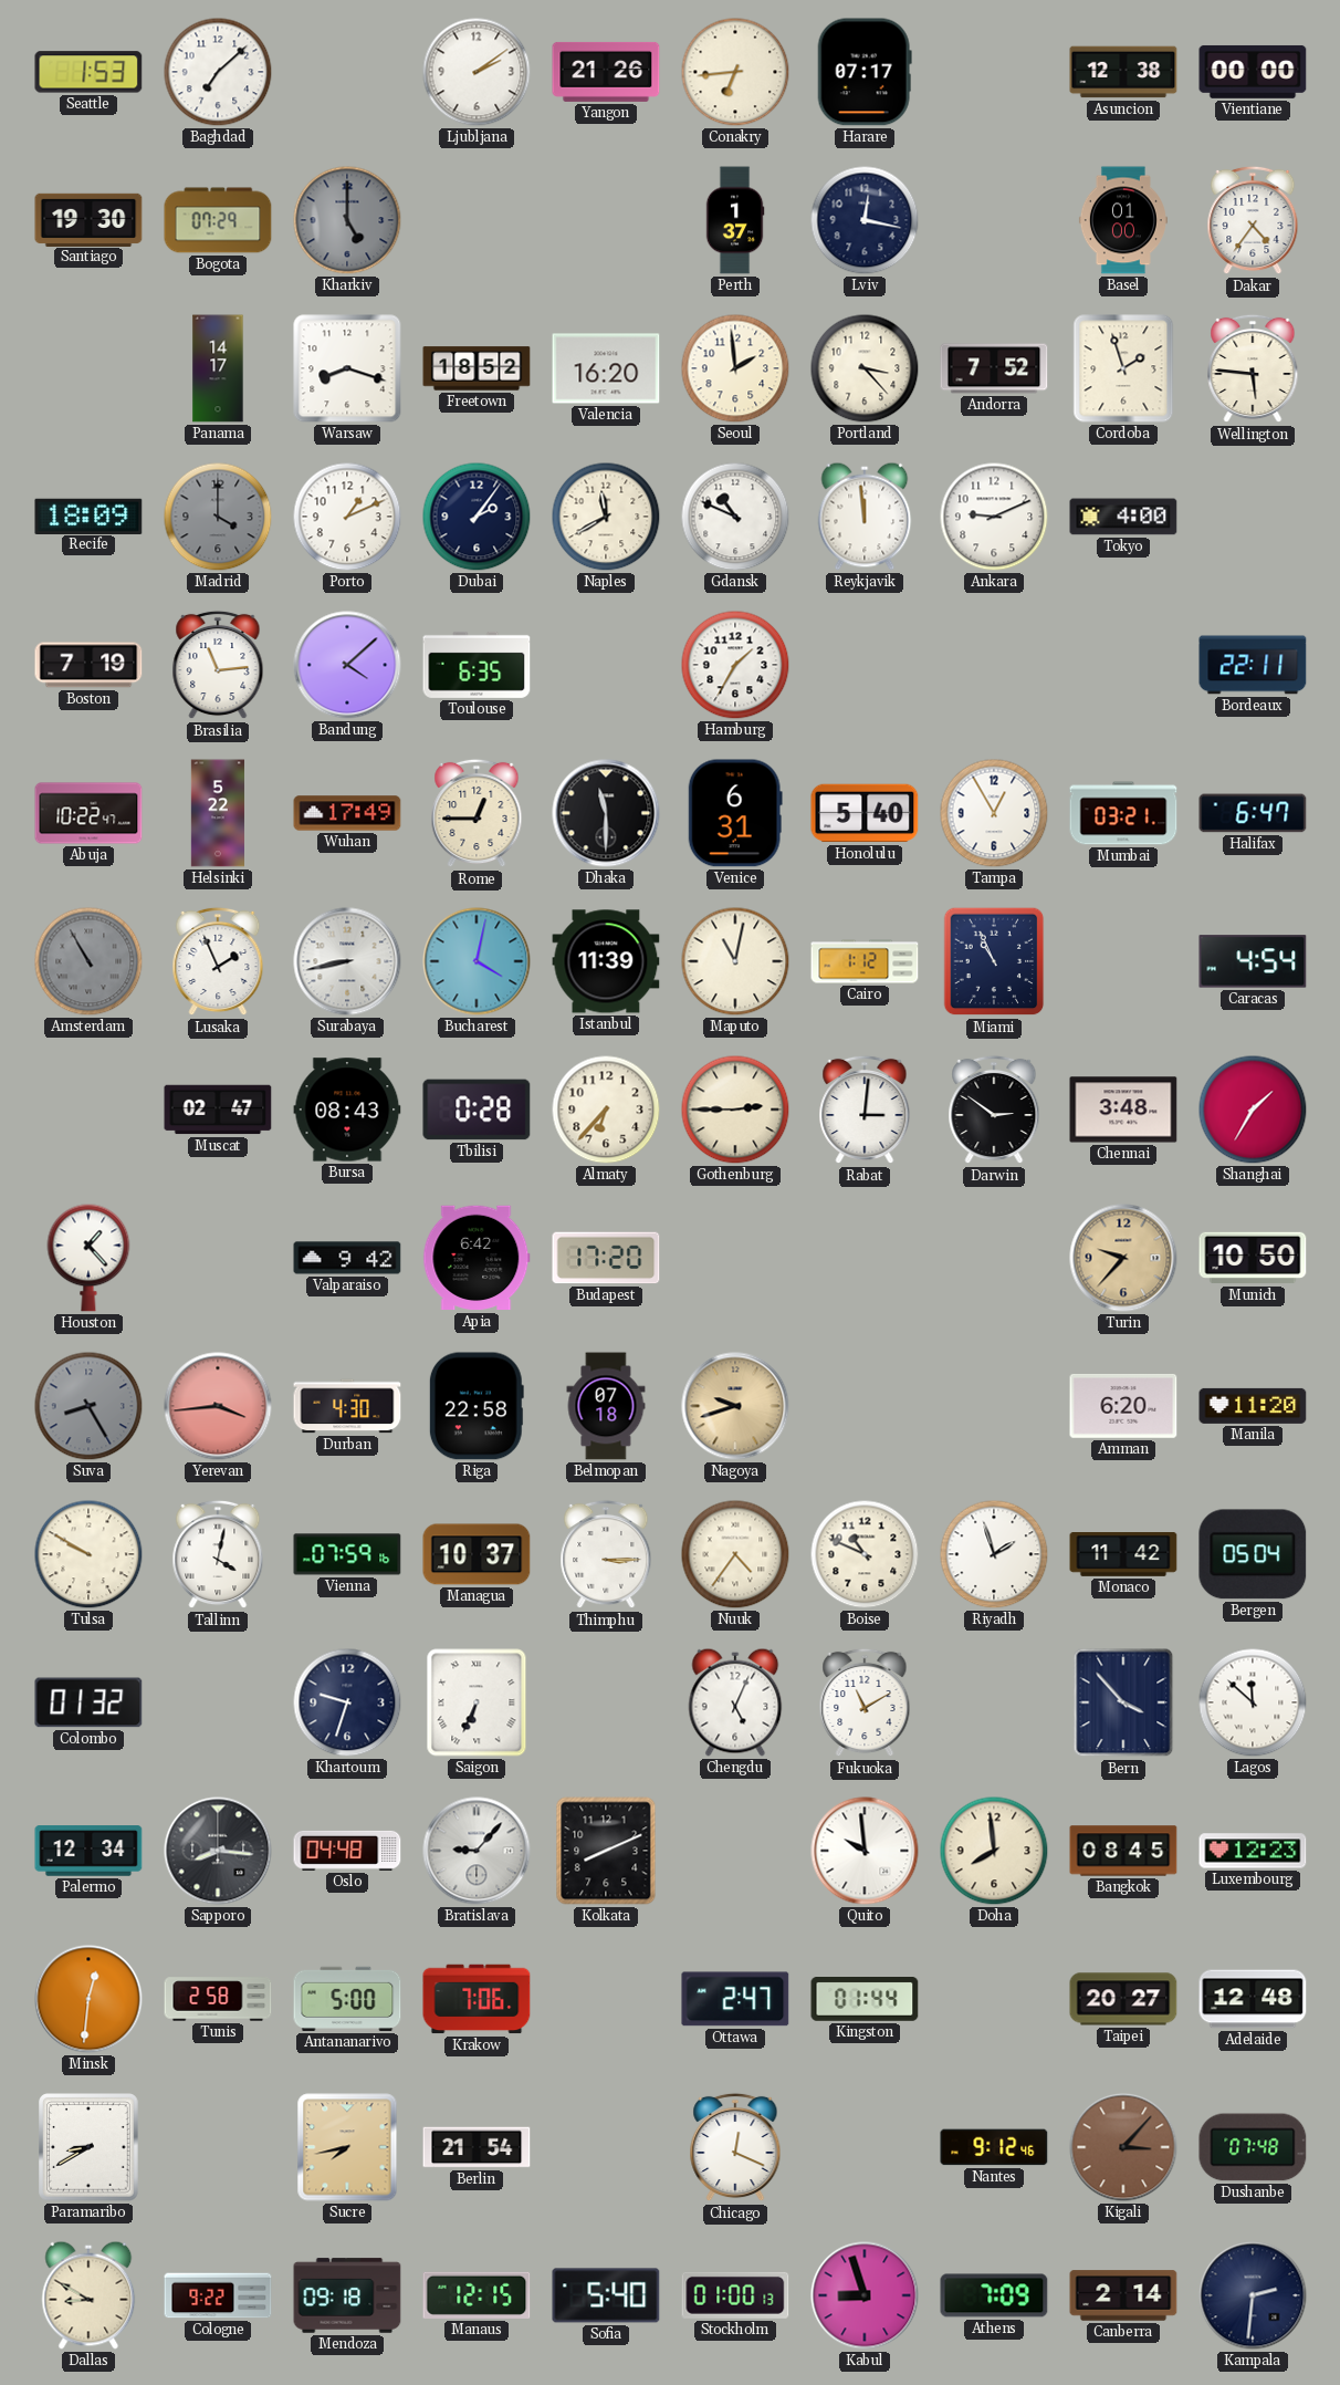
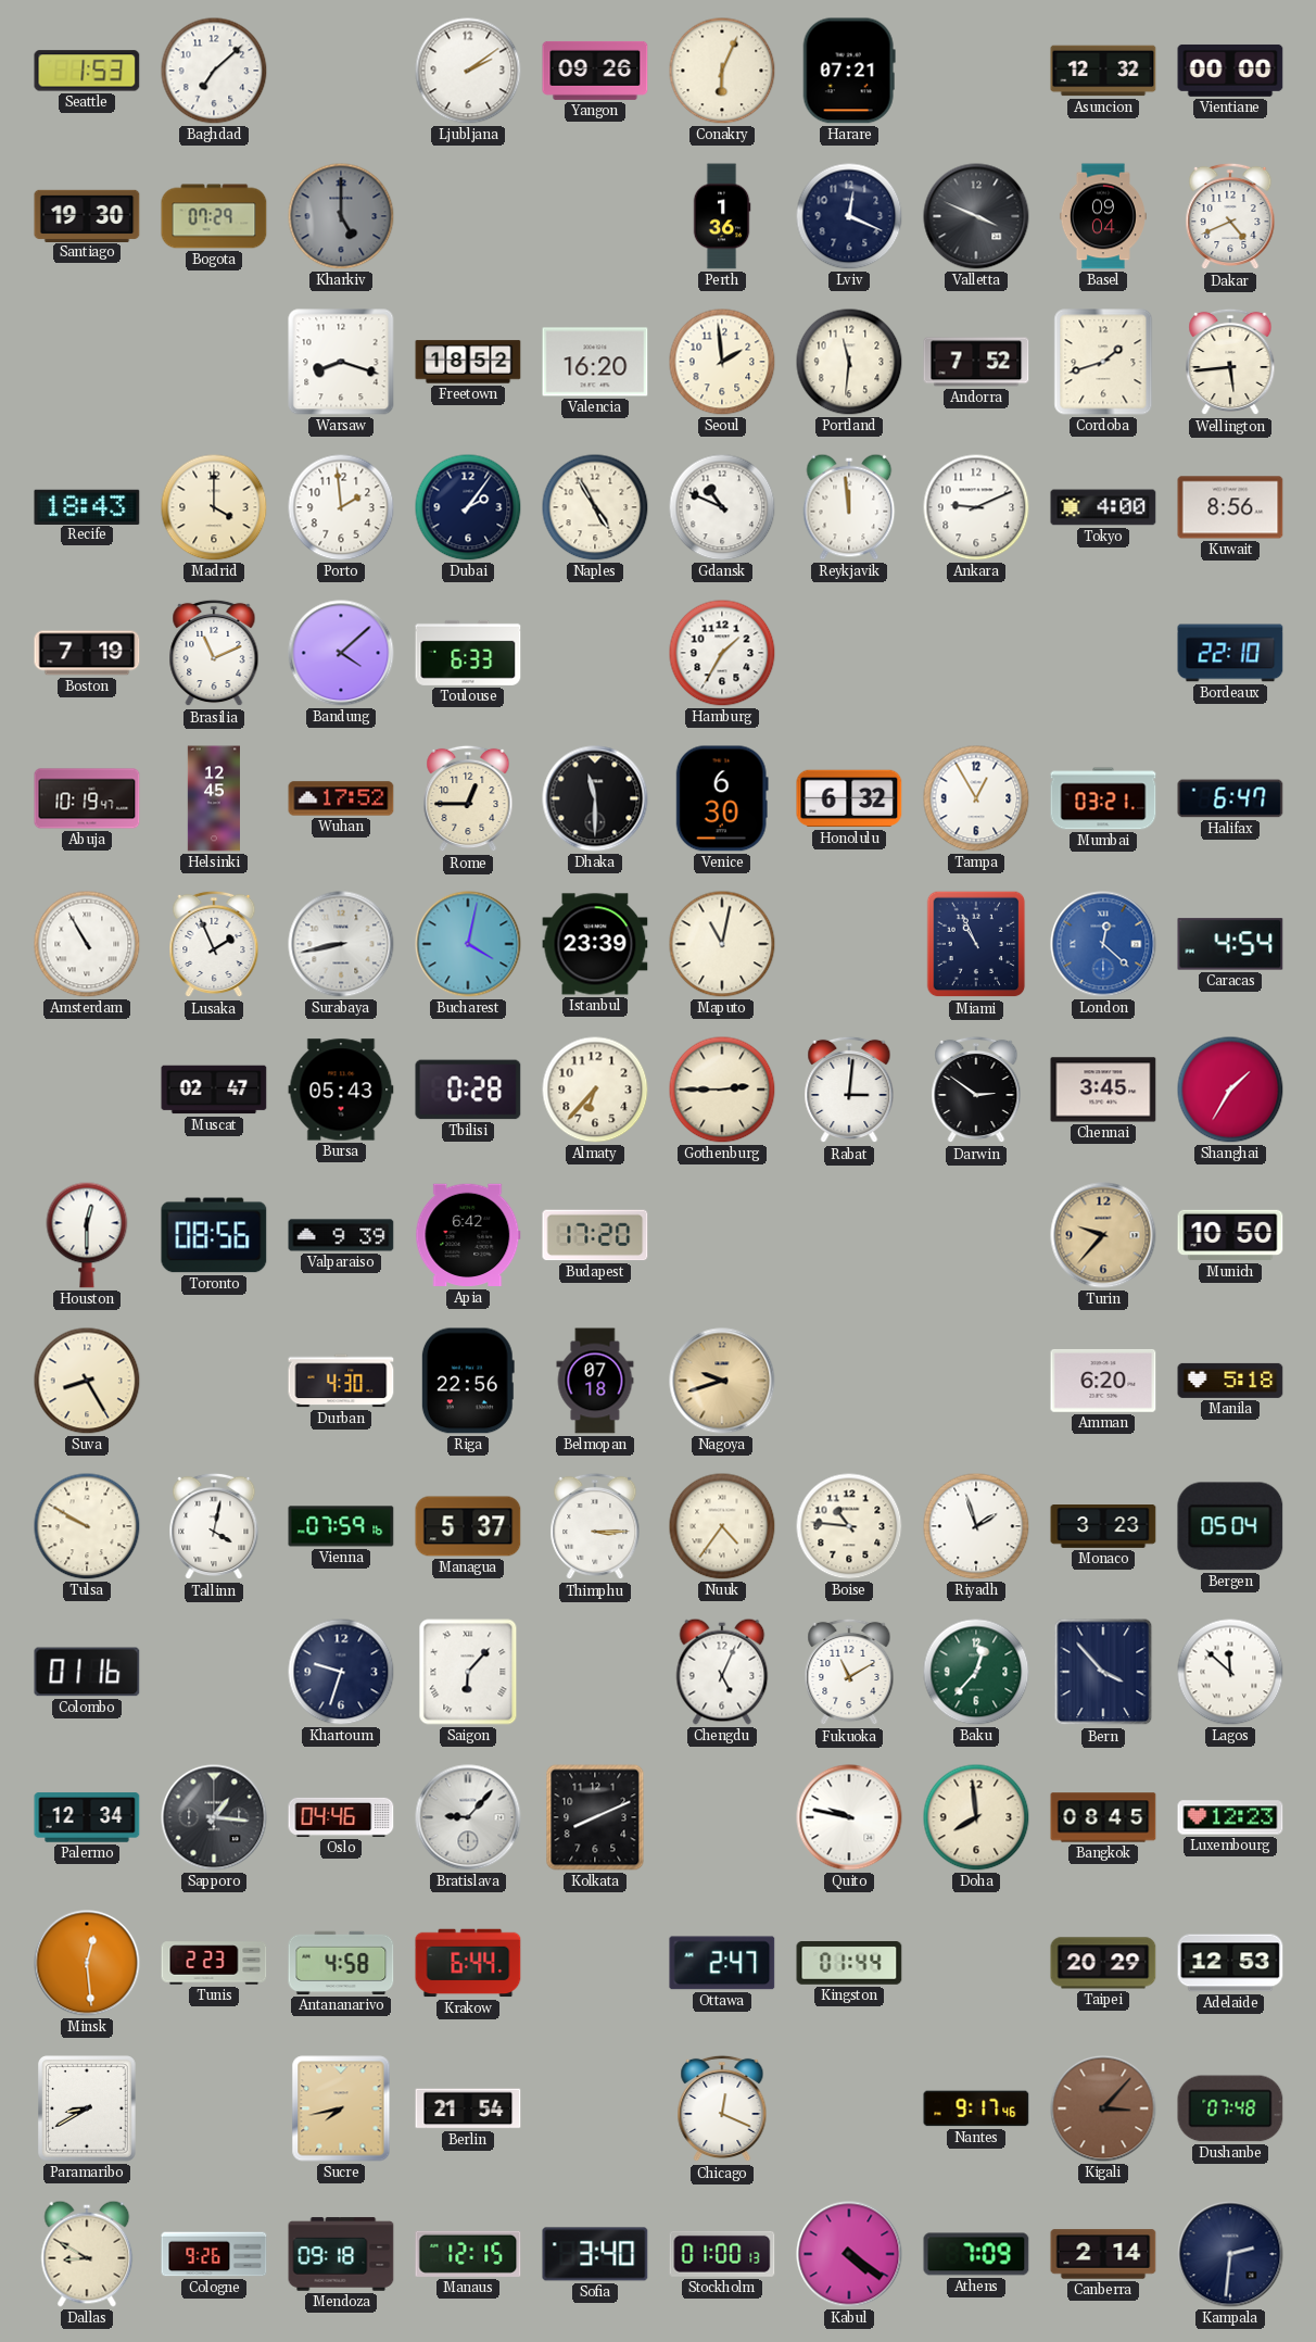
Yangon: 21:26 -> 09:26 (595, 71)
Conakry: 6:44 -> 6:04 (722, 71)
Harare: 07:17 -> 07:21 (849, 71)
Asuncion: 12:38 -> 12:32 (1103, 71)
Perth: 1:37 -> 1:36 (722, 216)
Lviv: 12:17 -> 12:19 (849, 216)
Valletta: none -> 3:49 (976, 216)
Basel: 01:00 -> 09:04 (1103, 216)
Dakar: 4:36 -> 4:41 (1230, 216)
Panama: 14:17 -> none (218, 368)
Portland: 3:23 -> 11:31 (849, 362)
Cordoba: 1:57 -> 1:42 (1103, 362)
Wellington: 5:46 -> 5:44 (1230, 362)
Recife: 18:09 -> 18:43 (87, 506)
Madrid dial: grey -> cream (214, 507)
Porto: 1:11 -> 1:59 (341, 507)
Naples: 11:40 -> 4:55 (595, 507)
Kuwait: none -> 8:56 (1230, 507)
Brasilia: 11:14 -> 11:11 (214, 653)
Toulouse: 6:35 -> 6:33 (468, 653)
Bordeaux: 22:11 -> 22:10 (1230, 653)
Abuja: 10:22 -> 10:19 (87, 798)
Helsinki: 5:22 -> 12:45 (214, 798)
Wuhan: 17:49 -> 17:52 (341, 798)
Venice: 6:31 -> 6:30 (722, 798)
Honolulu: 5:40 -> 6:32 (849, 798)
Amsterdam dial: grey -> white (87, 944)
Istanbul: 11:39 -> 23:39 (595, 944)
Cairo: 1:12 -> none (865, 961)
London: none -> 12:22 (1103, 944)
Bursa: 08:43 -> 05:43 (341, 1090)
Chennai: 3:48 -> 3:45 (1103, 1090)
Houston: 1:23 -> 12:30 (87, 1235)
Toronto: none -> 08:56 (214, 1235)
Valparaiso: 9:42 -> 9:39 (341, 1235)
Suva dial: grey -> cream (87, 1381)
Yerevan: 3:44 -> none (218, 1406)
Riga: 22:58 -> 22:56 (468, 1381)
Manila: 11:20 -> 5:18 (1230, 1381)
Managua: 10:37 -> 5:37 (468, 1526)
Boise: 10:49 -> 10:46 (849, 1526)
Monaco: 11:42 -> 3:23 (1103, 1527)
Colombo: 01:32 -> 01:16 (87, 1672)
Saigon: 6:34 -> 6:07 (468, 1672)
Baku: none -> 12:37 (976, 1672)
Sapporo: 8:16 -> 1:16 (214, 1817)
Oslo: 04:48 -> 04:46 (341, 1817)
Quito: 9:59 -> 9:47 (849, 1817)
Minsk: 12:31 -> 12:29 (87, 1963)
Tunis: 2:58 -> 2:23 (214, 1963)
Antananarivo: 5:00 -> 4:58 (341, 1963)
Krakow: 7:06 -> 6:44 (468, 1963)
Taipei: 20:27 -> 20:29 (1103, 1963)
Adelaide: 12:48 -> 12:53 (1230, 1963)
Nantes: 9:12 -> 9:17 (976, 2108)
Cologne: 9:22 -> 9:26 (214, 2254)
Sofia: 5:40 -> 3:40 (595, 2254)
Kabul: 8:57 -> 4:21 (849, 2254)
